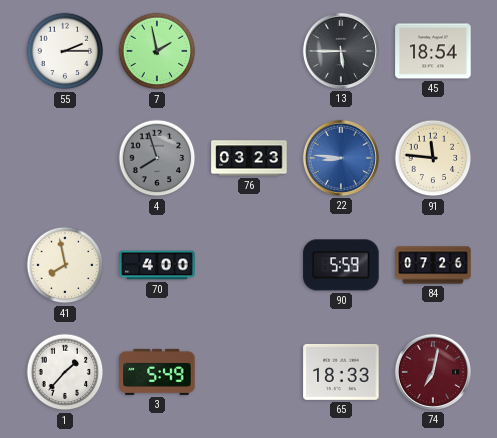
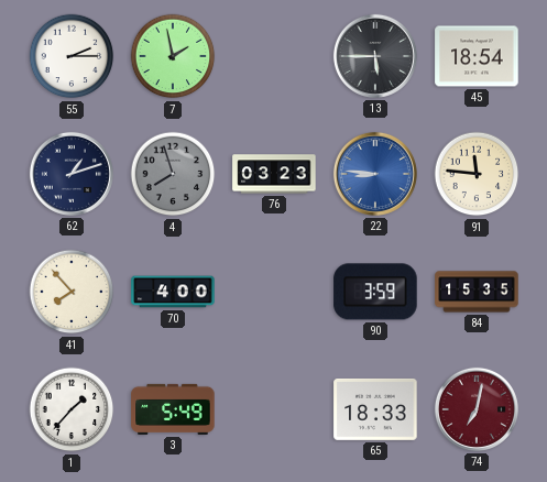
62: none -> 1:12 (72, 174)
41: 7:58 -> 7:53 (72, 292)
90: 5:59 -> 3:59 (375, 292)
84: 07:26 -> 15:35 (477, 292)
